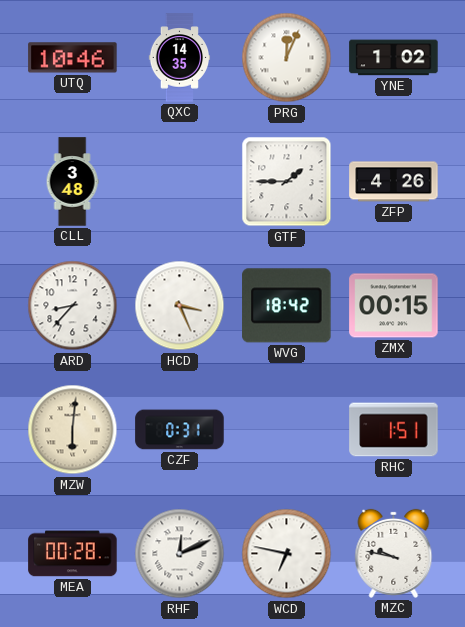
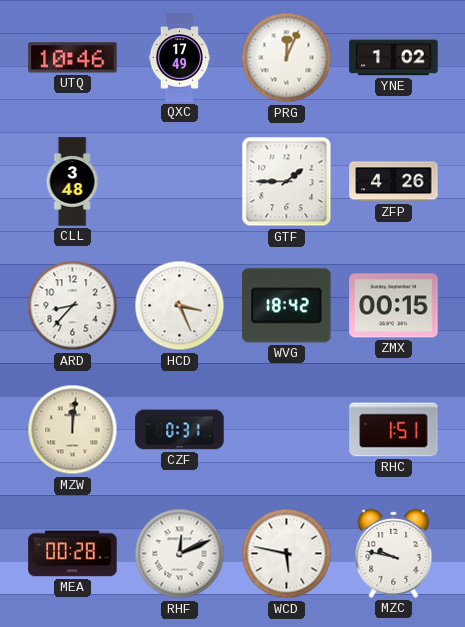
QXC: 14:35 -> 17:49 (180, 58)
MZW: 6:01 -> 12:01 (73, 430)
WCD: 6:47 -> 5:47 (287, 554)
